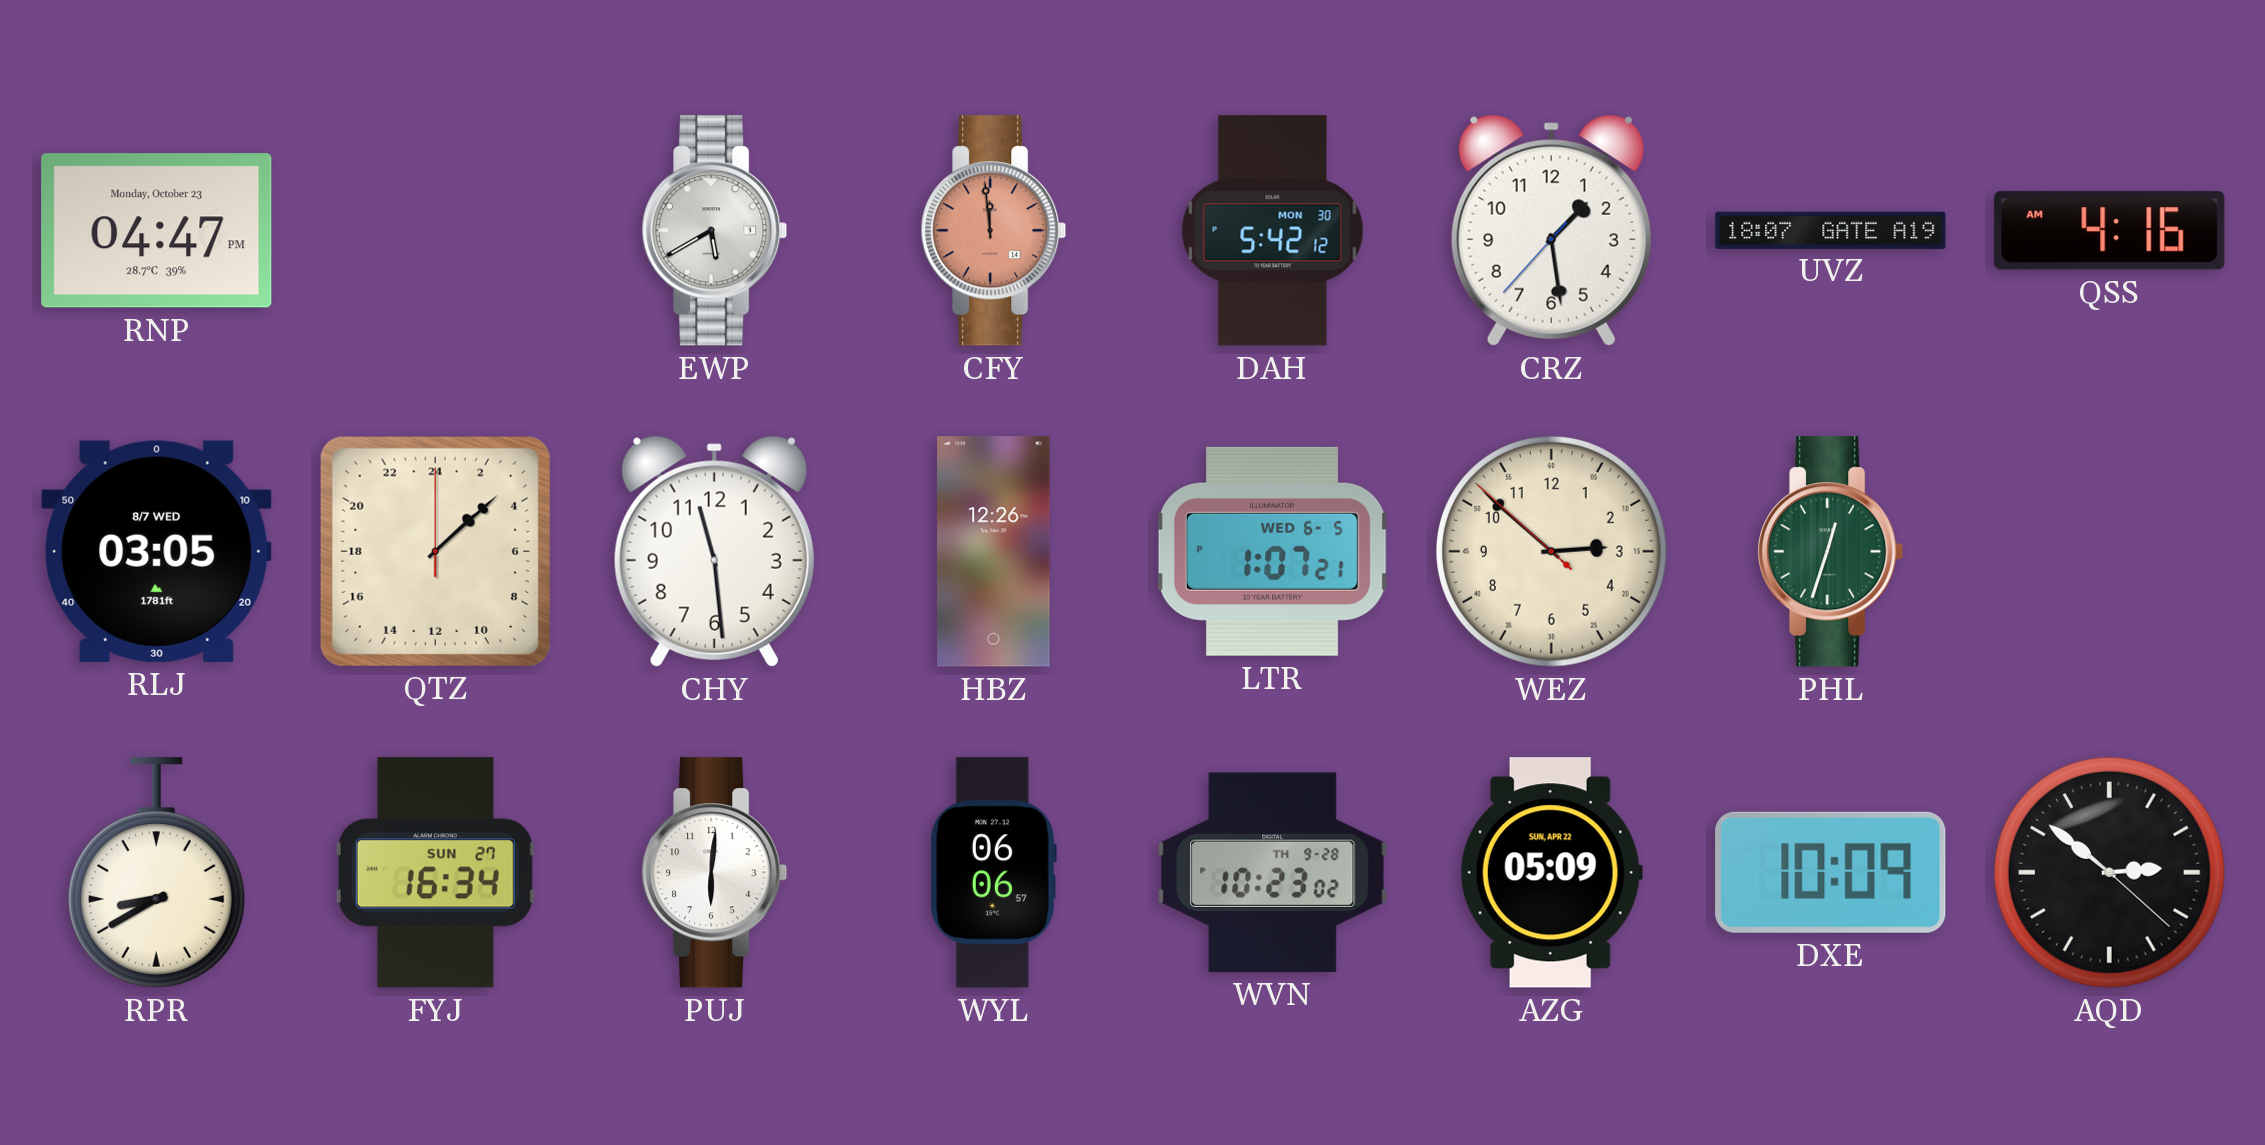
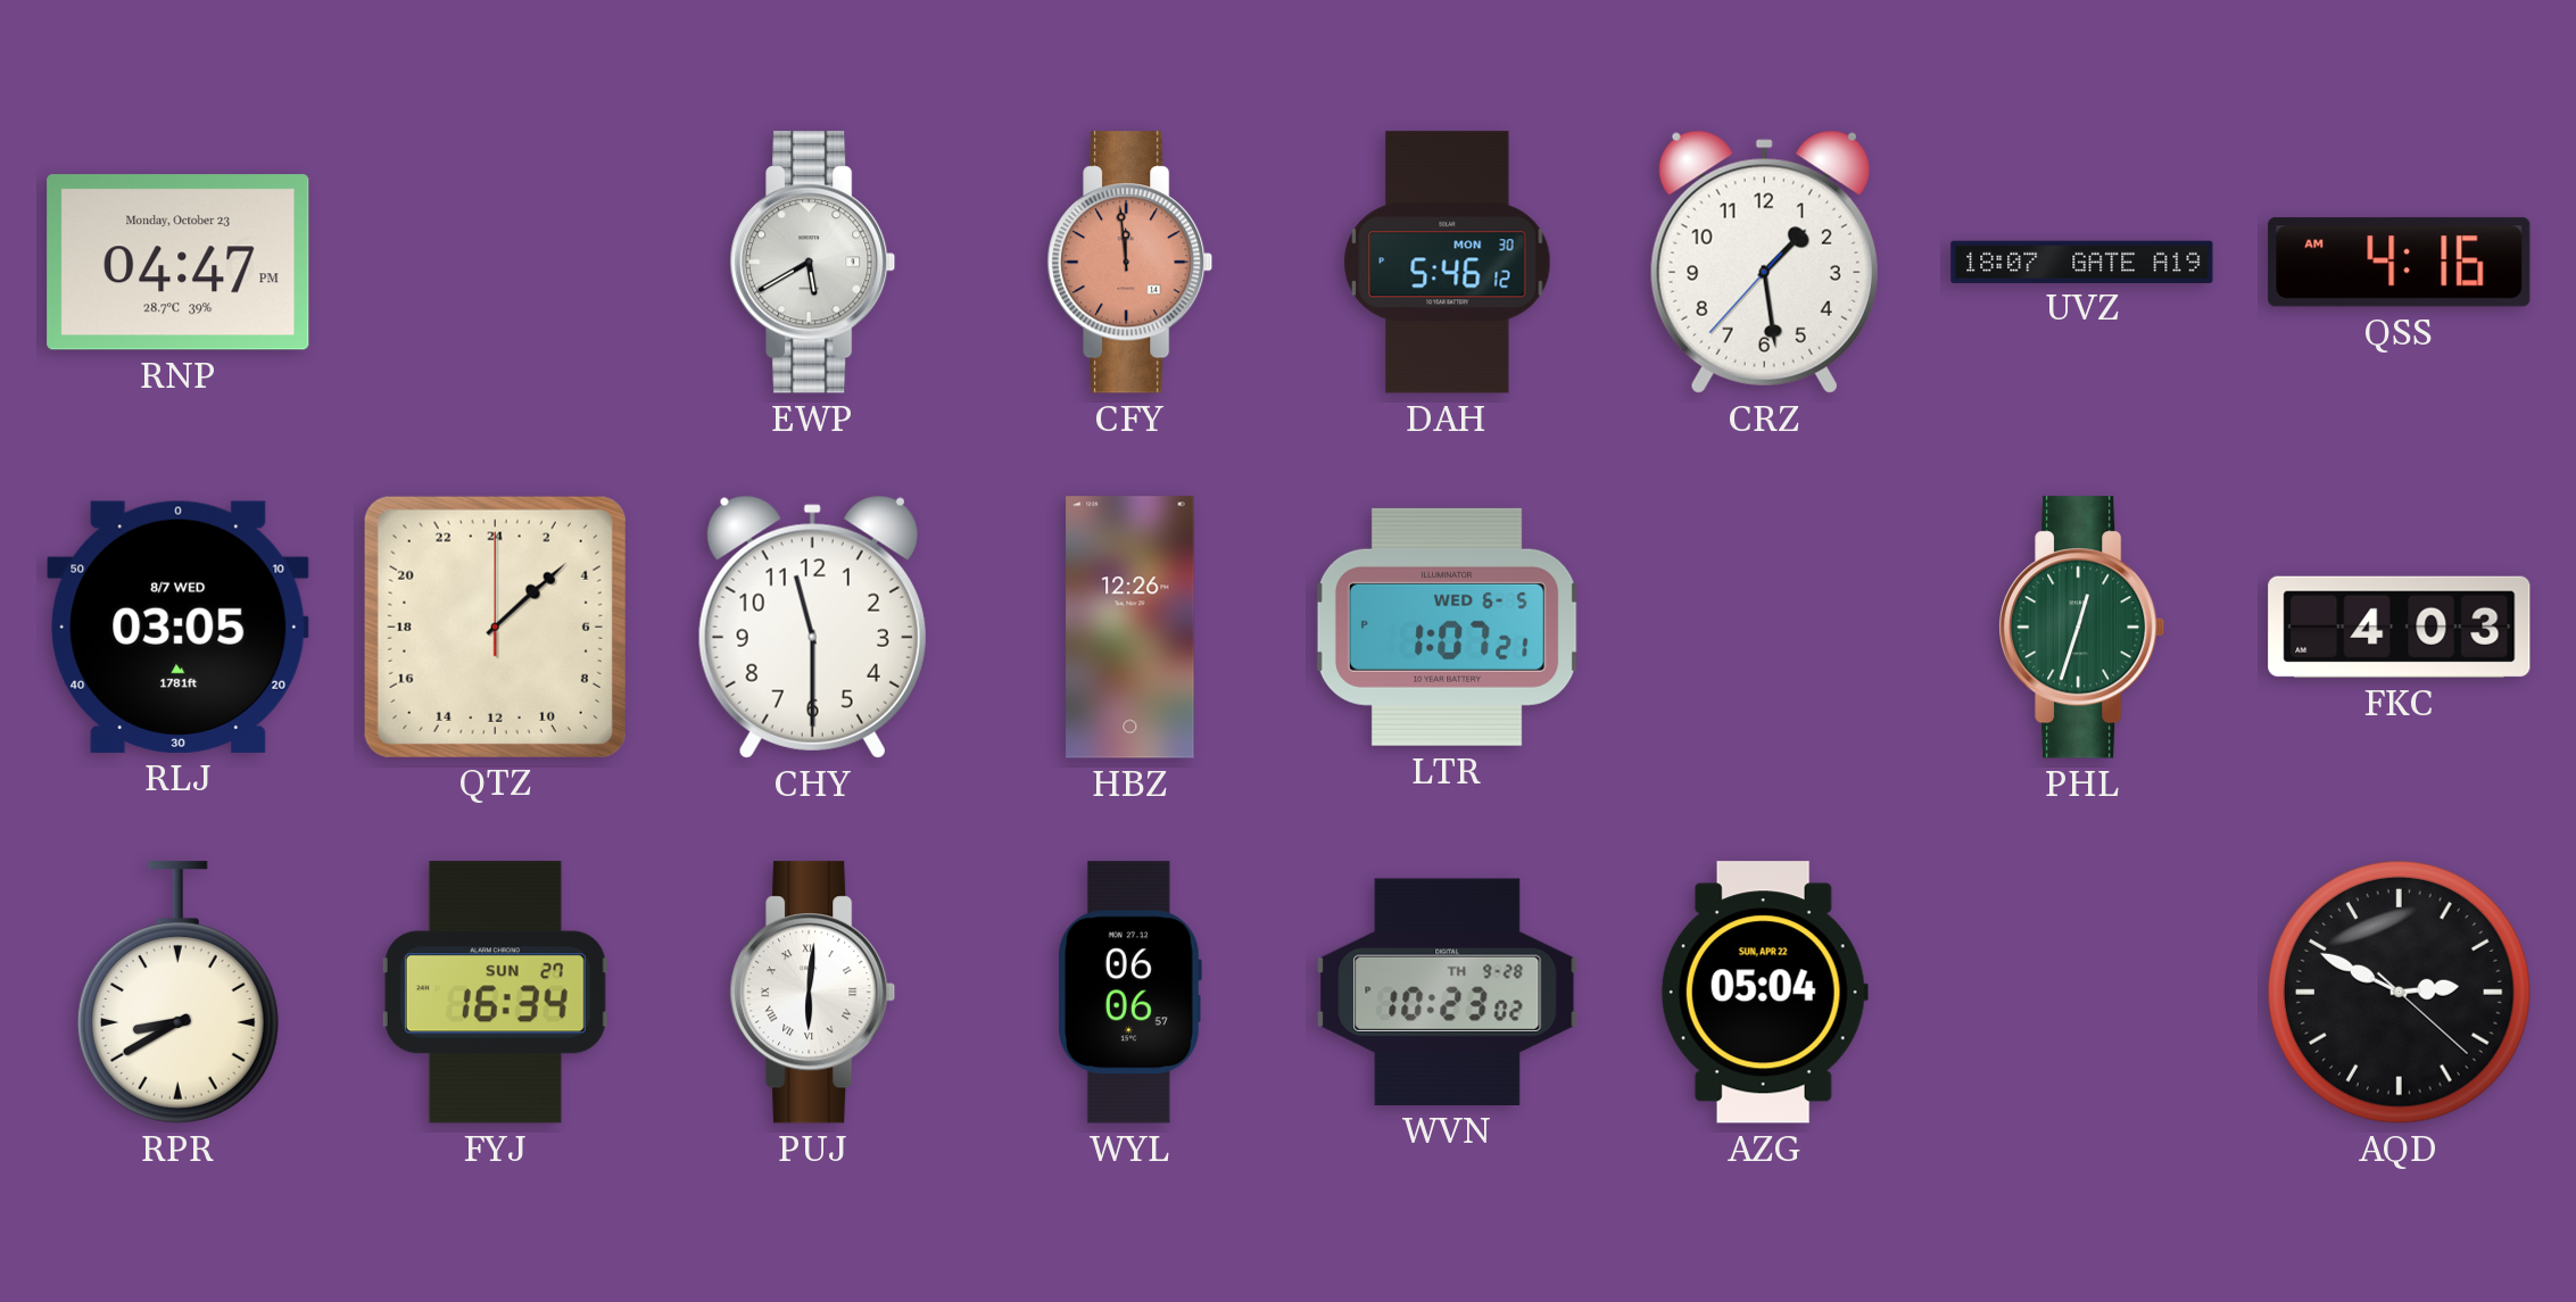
DAH: 5:42 -> 5:46 (1448, 263)
CHY: 11:29 -> 11:30 (812, 627)
WEZ: 2:51 -> none (1551, 551)
FKC: none -> 4:03 (2400, 627)
PUJ numerals: Arabic -> Roman (813, 993)
AZG: 05:09 -> 05:04 (1764, 993)
DXE: 10:09 -> none (1831, 872)
AQD: 2:51 -> 2:49 (2399, 992)
